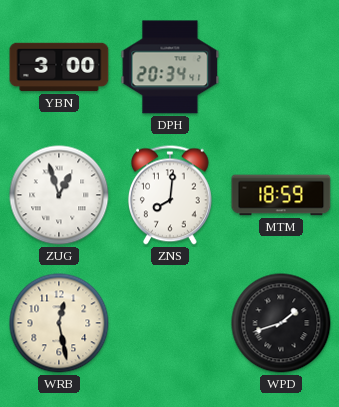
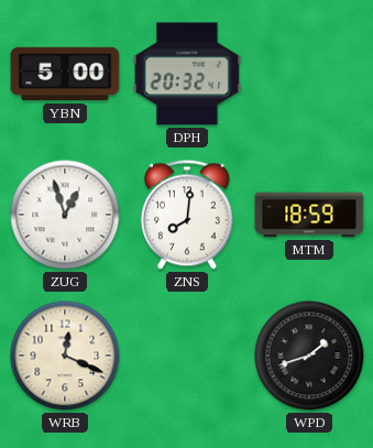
YBN: 3:00 -> 5:00 (65, 74)
DPH: 20:34 -> 20:32 (187, 74)
WRB: 12:28 -> 12:19 (65, 356)
